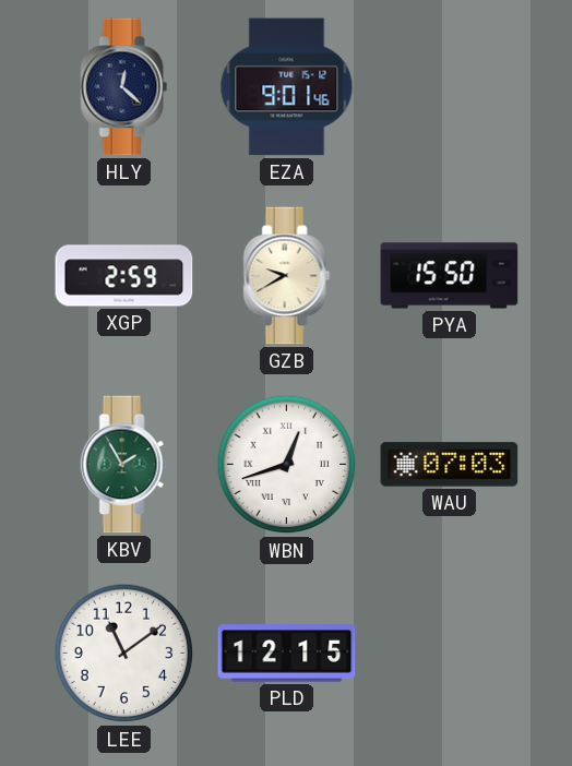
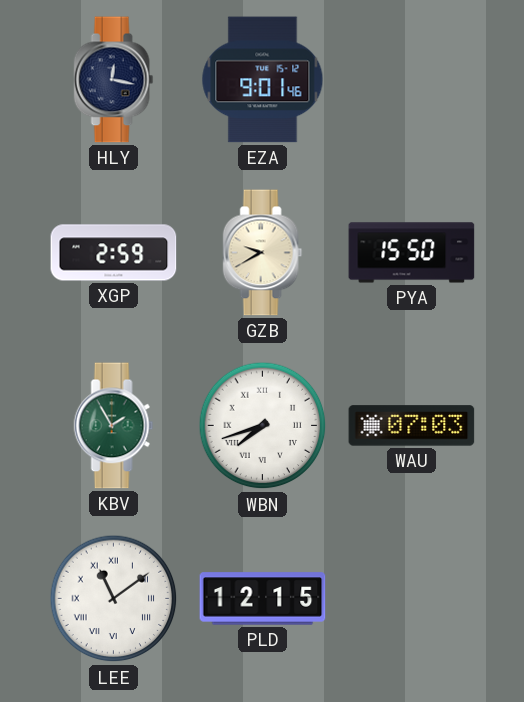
HLY: 12:22 -> 12:17 (114, 80)
WBN: 12:42 -> 7:42 (263, 426)
LEE numerals: Arabic -> Roman (114, 599)
